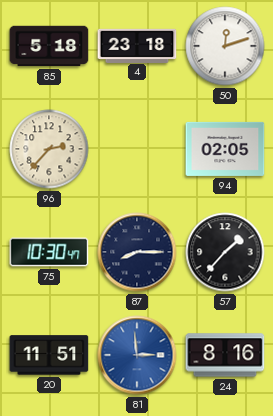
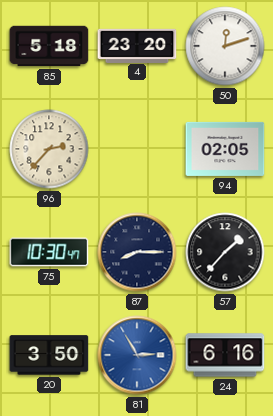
4: 23:18 -> 23:20 (137, 45)
20: 11:51 -> 3:50 (49, 355)
81: 2:59 -> 2:55 (137, 355)
24: 8:16 -> 6:16 (225, 355)
